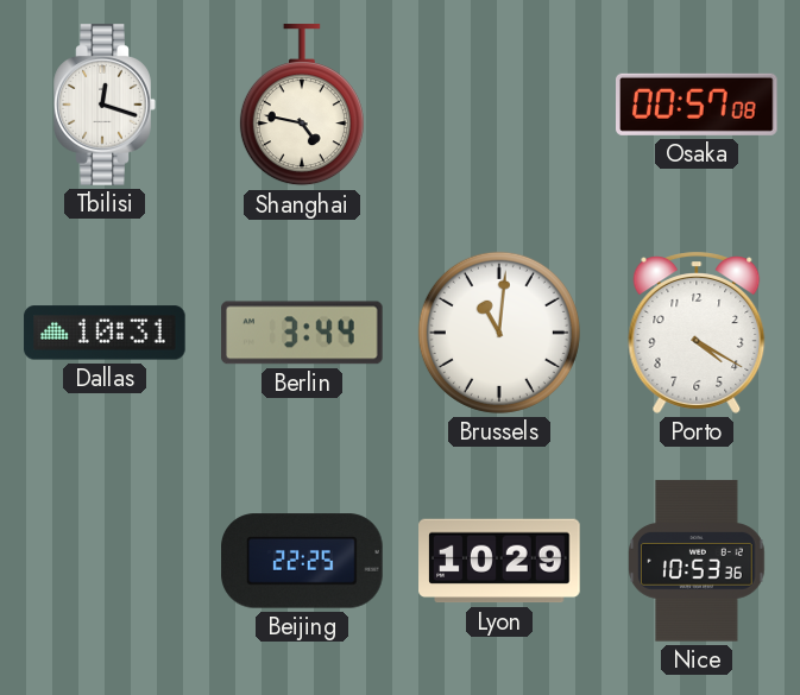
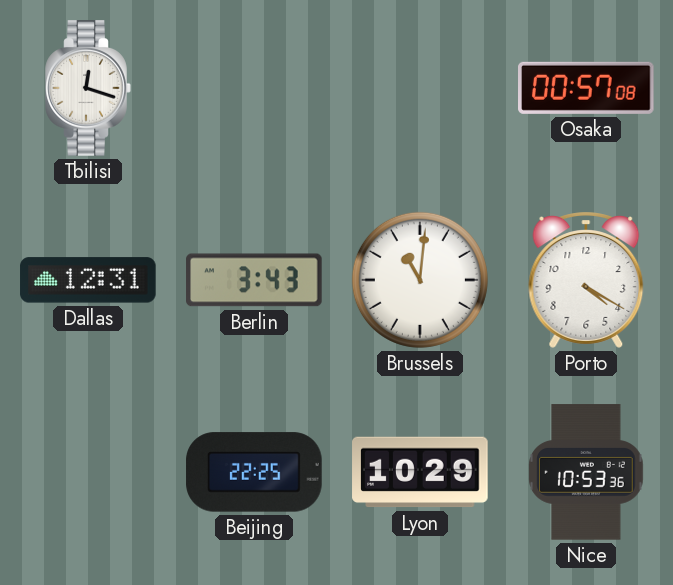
Shanghai: 4:47 -> none (302, 106)
Dallas: 10:31 -> 12:31 (88, 280)
Berlin: 3:44 -> 3:43 (254, 280)
